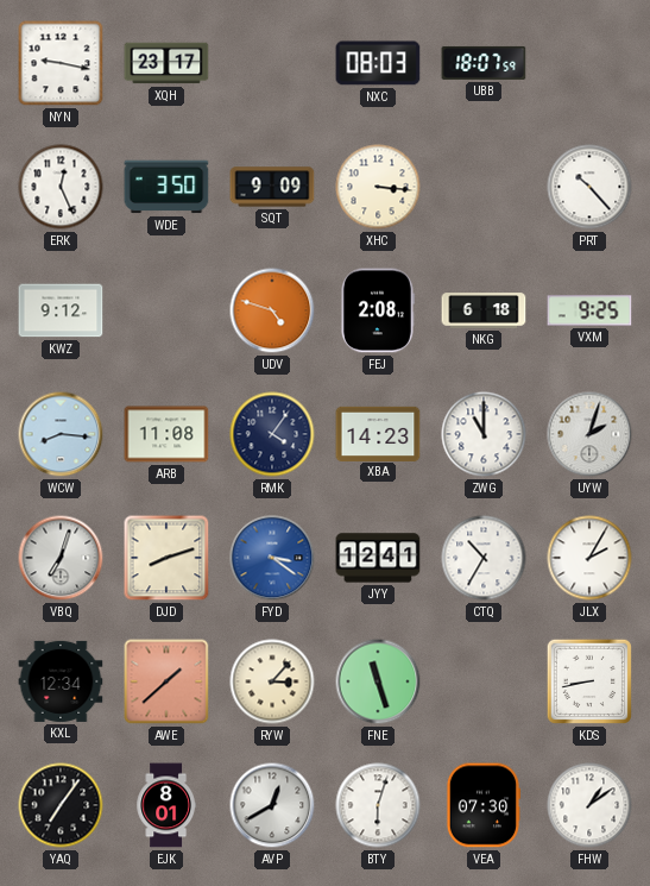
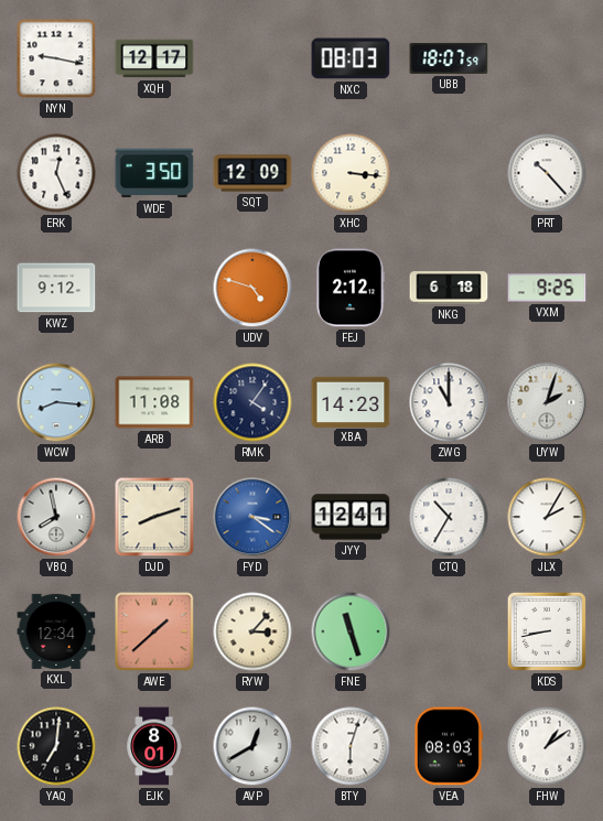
XQH: 23:17 -> 12:17 (154, 58)
SQT: 9:09 -> 12:09 (252, 173)
FEJ: 2:08 -> 2:12 (349, 288)
VBQ: 7:03 -> 7:58 (56, 517)
YAQ: 7:06 -> 7:01 (56, 746)
VEA: 07:30 -> 08:03 (448, 746)
